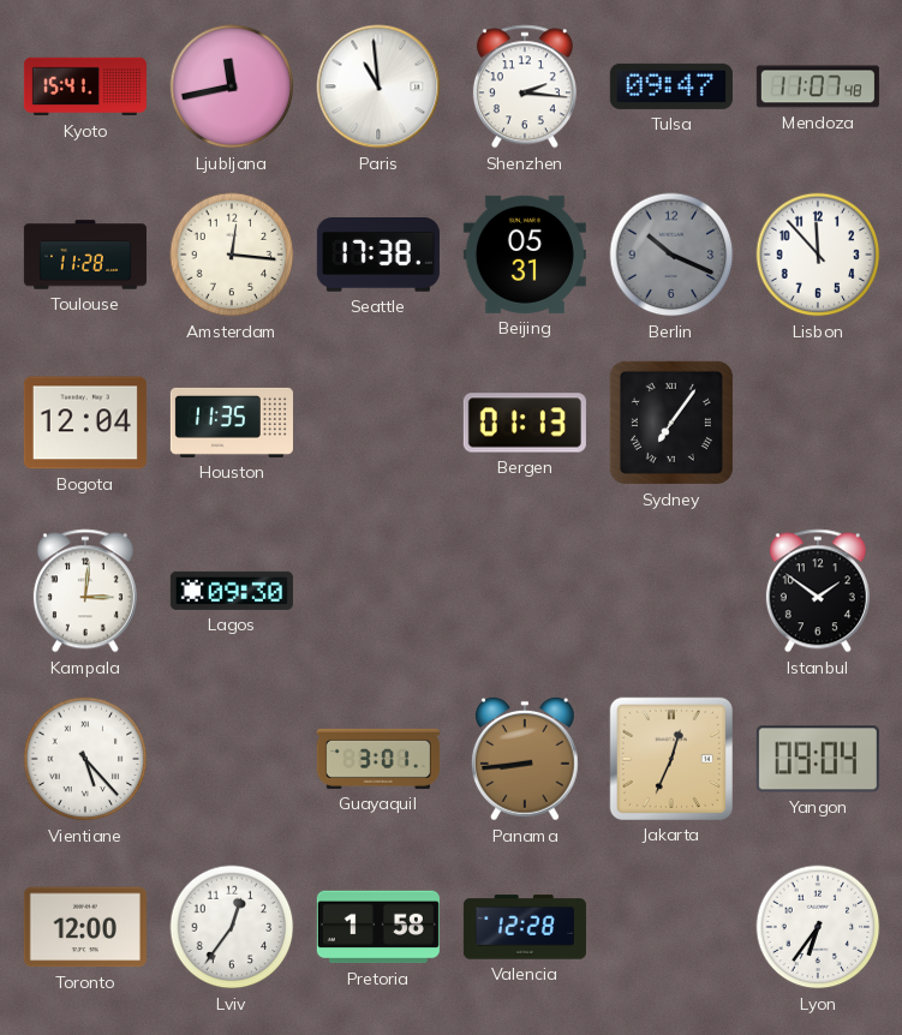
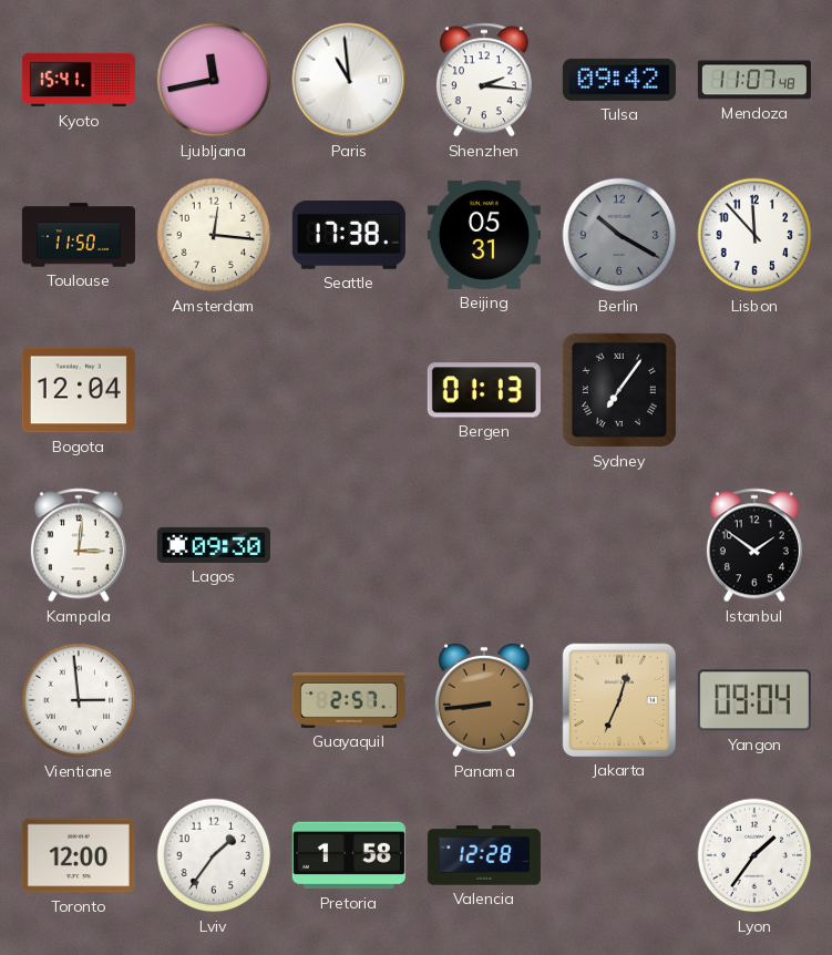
Tulsa: 09:47 -> 09:42 (619, 80)
Toulouse: 11:28 -> 11:50 (79, 235)
Berlin: 10:19 -> 10:20 (619, 235)
Houston: 11:35 -> none (232, 423)
Vientiane: 5:23 -> 2:59 (79, 700)
Guayaquil: 3:01 -> 2:57 (349, 700)
Lviv: 12:36 -> 1:36 (214, 855)
Lyon: 6:36 -> 1:36 (754, 855)
